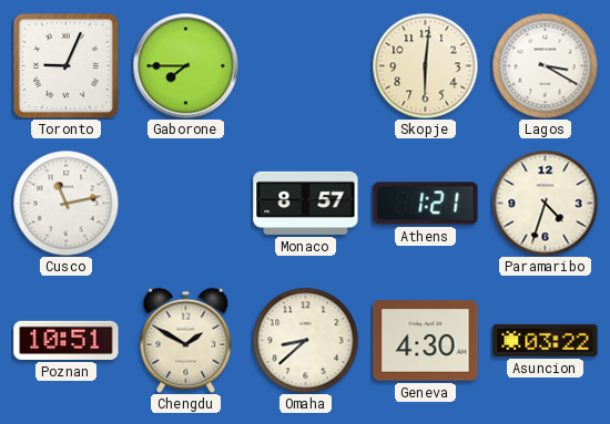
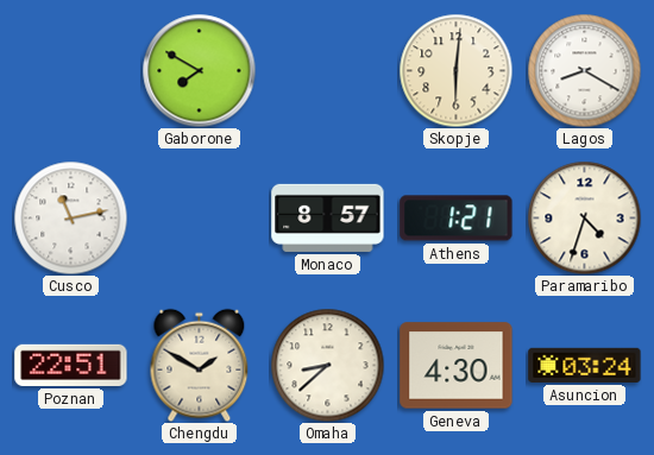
Toronto: 9:04 -> none (65, 65)
Gaborone: 7:45 -> 7:50 (199, 70)
Lagos: 3:20 -> 8:20 (584, 70)
Poznan: 10:51 -> 22:51 (71, 365)
Asuncion: 03:22 -> 03:24 (585, 365)
